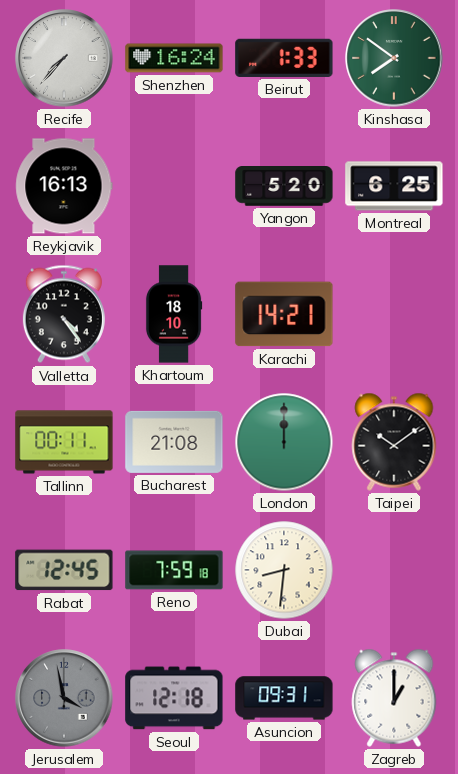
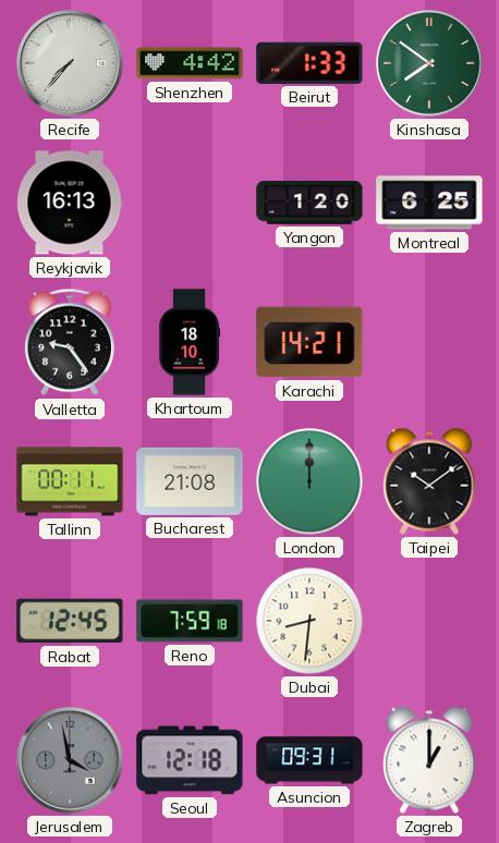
Shenzhen: 16:24 -> 4:42 (190, 63)
Yangon: 5:20 -> 1:20 (309, 204)
Valletta: 4:24 -> 9:24 (70, 342)
